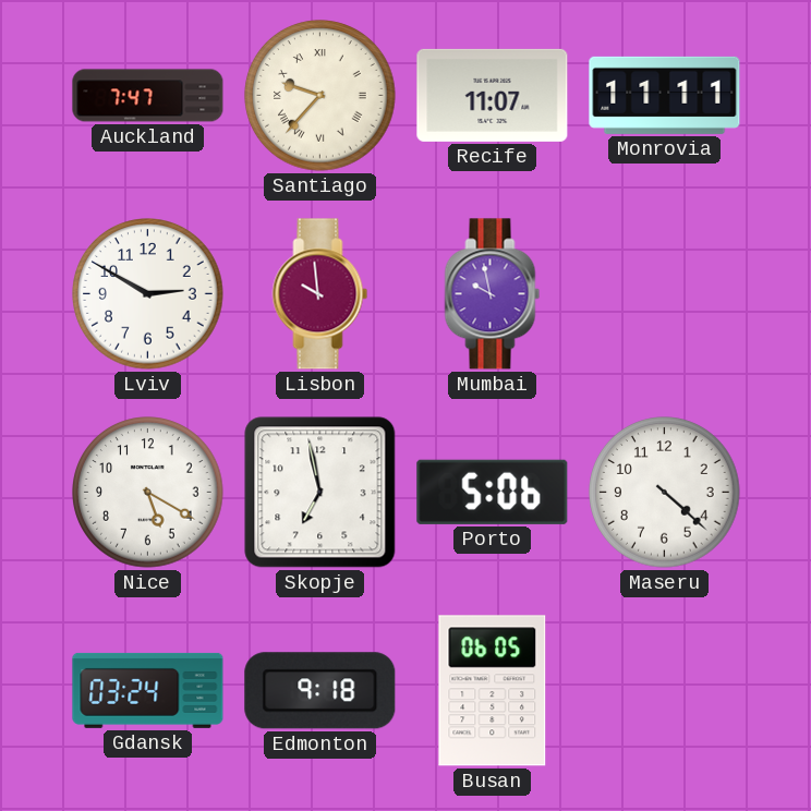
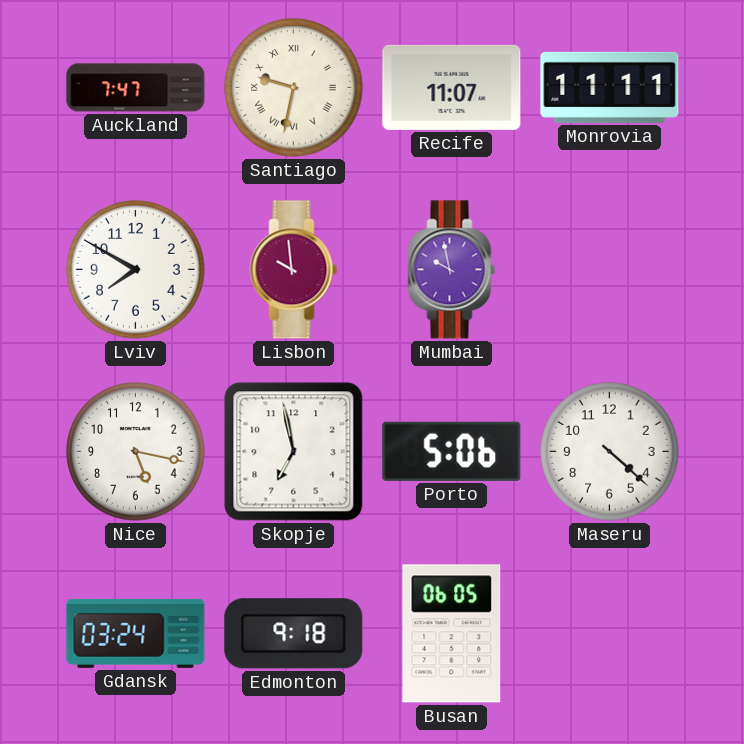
Santiago: 9:37 -> 9:32 (294, 88)
Lviv: 2:50 -> 7:50 (136, 270)
Nice: 5:20 -> 5:17 (136, 452)
